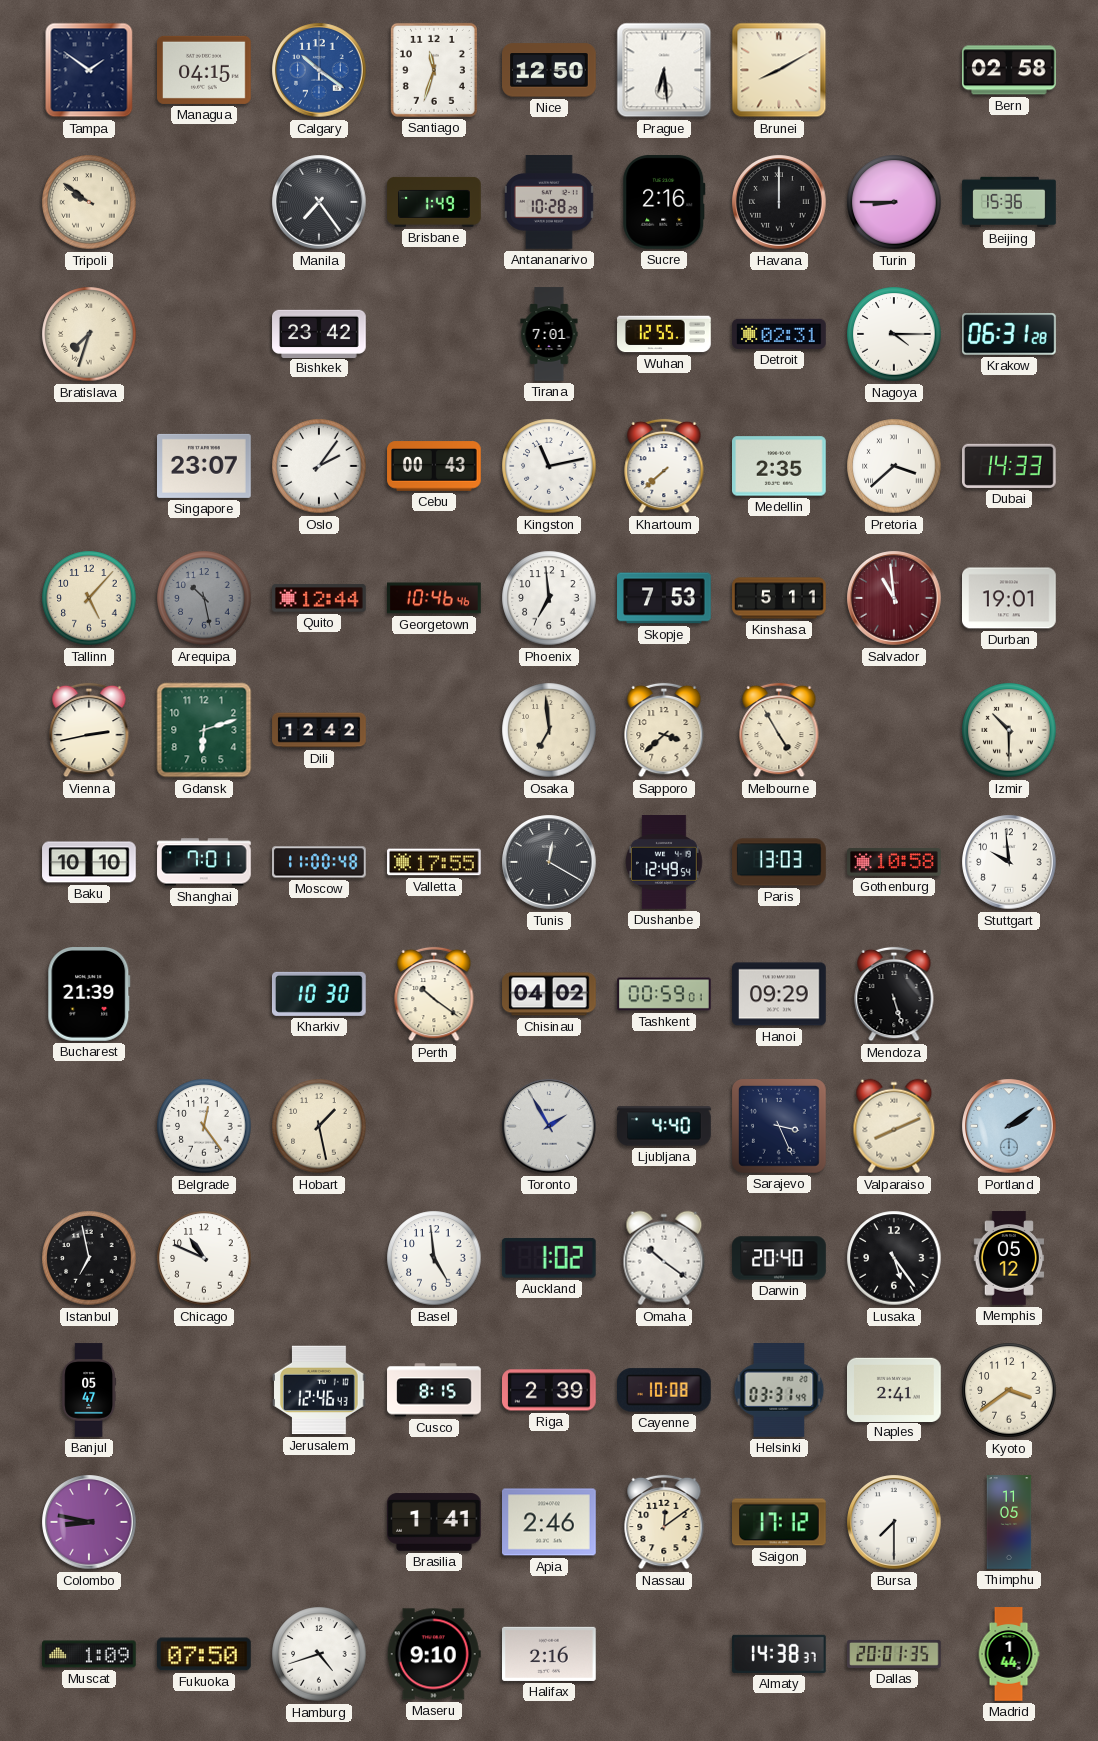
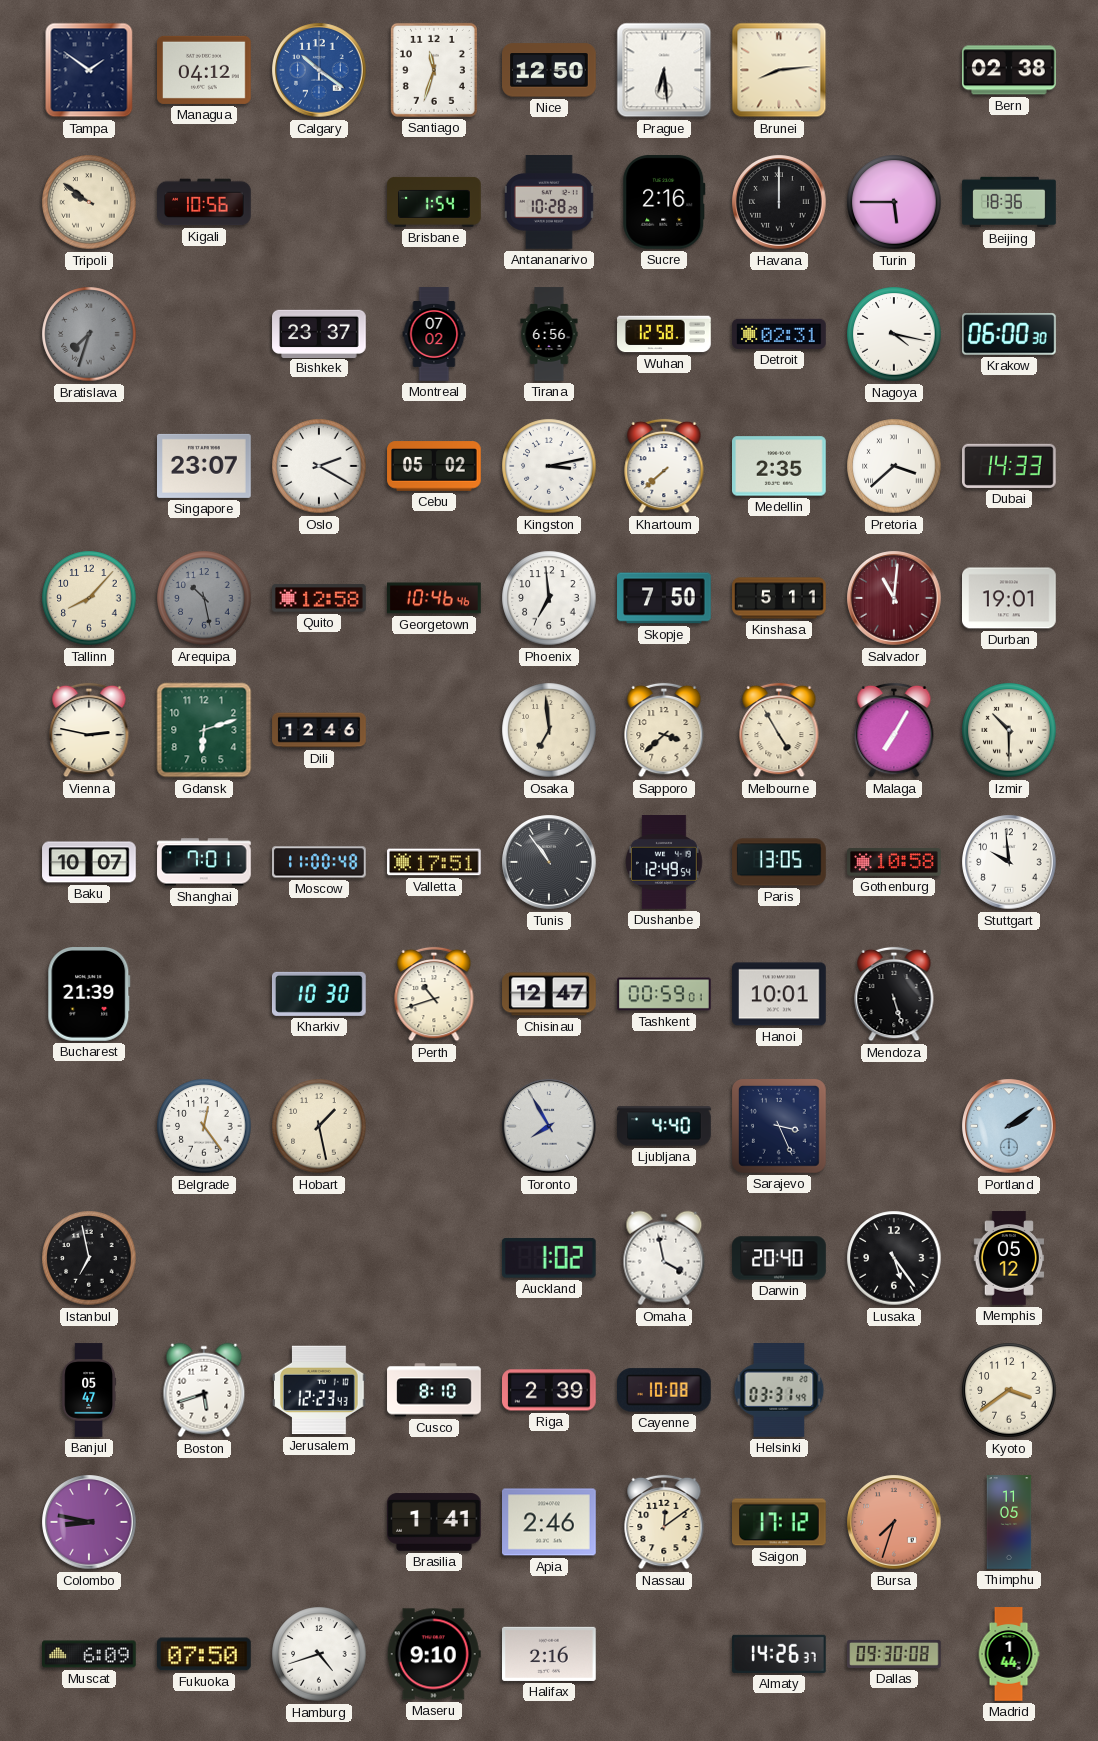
Managua: 04:15 -> 04:12 (205, 70)
Brunei: 8:10 -> 8:14 (779, 70)
Bern: 02:58 -> 02:38 (1010, 70)
Kigali: none -> 10:56 (204, 202)
Manila: 7:24 -> none (319, 202)
Brisbane: 1:49 -> 1:54 (434, 202)
Turin: 8:45 -> 5:45 (894, 202)
Beijing: 15:36 -> 18:36 (1009, 202)
Bratislava dial: cream -> grey (89, 334)
Bishkek: 23:42 -> 23:37 (319, 333)
Montreal: none -> 07:02 (434, 334)
Tirana: 7:01 -> 6:56 (549, 334)
Wuhan: 12:55 -> 12:58 (664, 334)
Nagoya: 4:15 -> 4:17 (894, 334)
Krakow: 06:31 -> 06:00 (1010, 334)
Oslo: 2:06 -> 2:20 (319, 466)
Cebu: 00:43 -> 05:02 (434, 466)
Kingston: 11:13 -> 3:13 (549, 466)
Tallinn: 5:07 -> 8:07 (89, 598)
Quito: 12:44 -> 12:58 (320, 598)
Skopje: 7:53 -> 7:50 (664, 598)
Salvador: 10:59 -> 11:01 (894, 598)
Vienna: 2:43 -> 2:47 (89, 730)
Dili: 12:42 -> 12:46 (319, 730)
Malaga: none -> 7:05 (894, 730)
Baku: 10:10 -> 10:07 (89, 862)
Valletta: 17:55 -> 17:51 (434, 862)
Tunis: 12:20 -> 10:54 (549, 862)
Paris: 13:03 -> 13:05 (779, 862)
Perth: 10:21 -> 10:42 (434, 994)
Chisinau: 04:02 -> 12:47 (549, 994)
Hanoi: 09:29 -> 10:01 (780, 994)
Toronto: 1:55 -> 7:55 (549, 1126)
Valparaiso: 8:11 -> none (894, 1126)
Chicago: 10:49 -> none (204, 1258)
Basel: 4:59 -> none (434, 1258)
Omaha: 10:21 -> 3:58 (664, 1258)
Boston: none -> 5:42 (204, 1390)
Jerusalem: 12:46 -> 12:23 (320, 1390)
Cusco: 8:15 -> 8:10 (434, 1390)
Naples: 2:41 -> none (895, 1389)
Bursa: 7:30 -> 7:33 (894, 1522)
Bursa dial: white -> salmon (894, 1522)
Muscat: 1:09 -> 6:09 (90, 1654)
Almaty: 14:38 -> 14:26 (780, 1654)
Dallas: 20:01 -> 09:30 (894, 1654)
